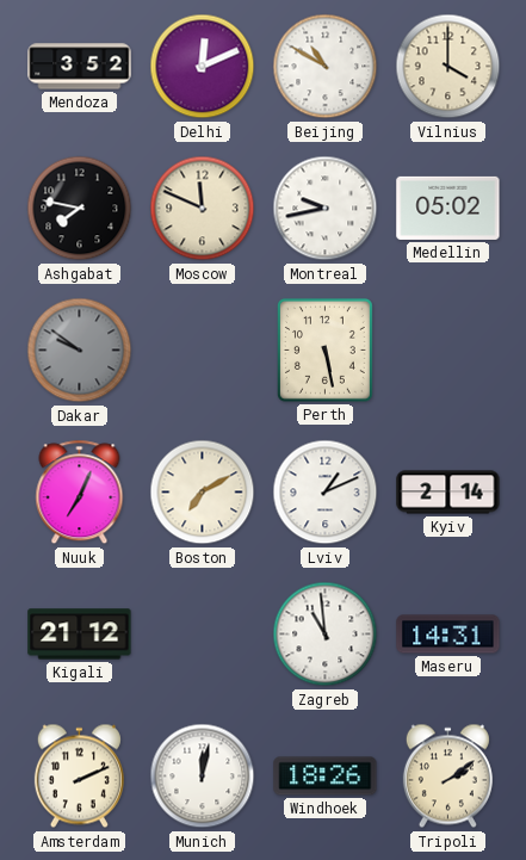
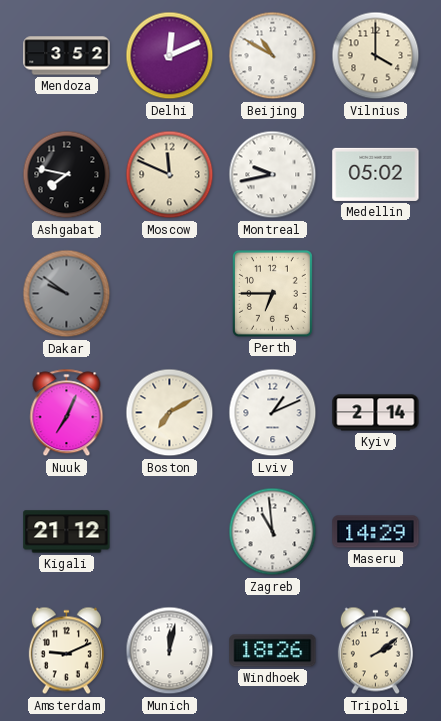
Perth: 5:28 -> 6:45 (272, 293)
Maseru: 14:31 -> 14:29 (376, 532)
Amsterdam: 2:11 -> 9:11 (66, 651)
